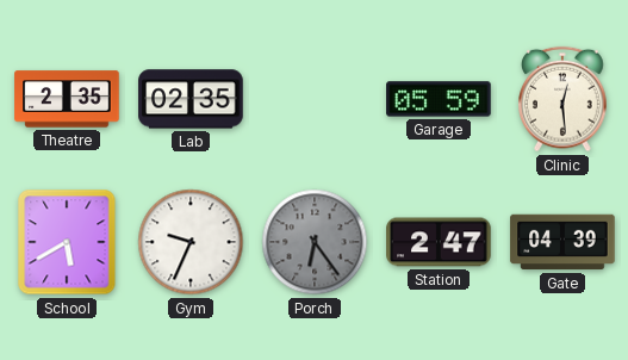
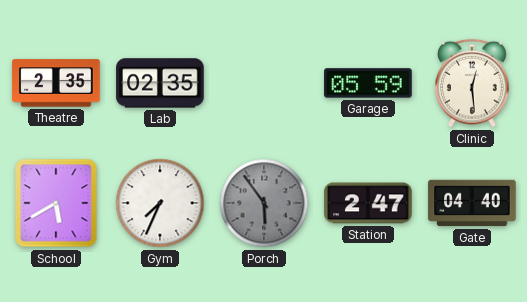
Gym: 9:34 -> 7:34 (160, 203)
Porch: 6:24 -> 5:54 (264, 203)
Gate: 04:39 -> 04:40 (472, 203)
